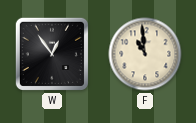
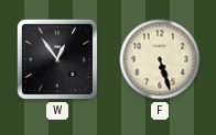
F: 10:59 -> 5:27 (160, 59)
